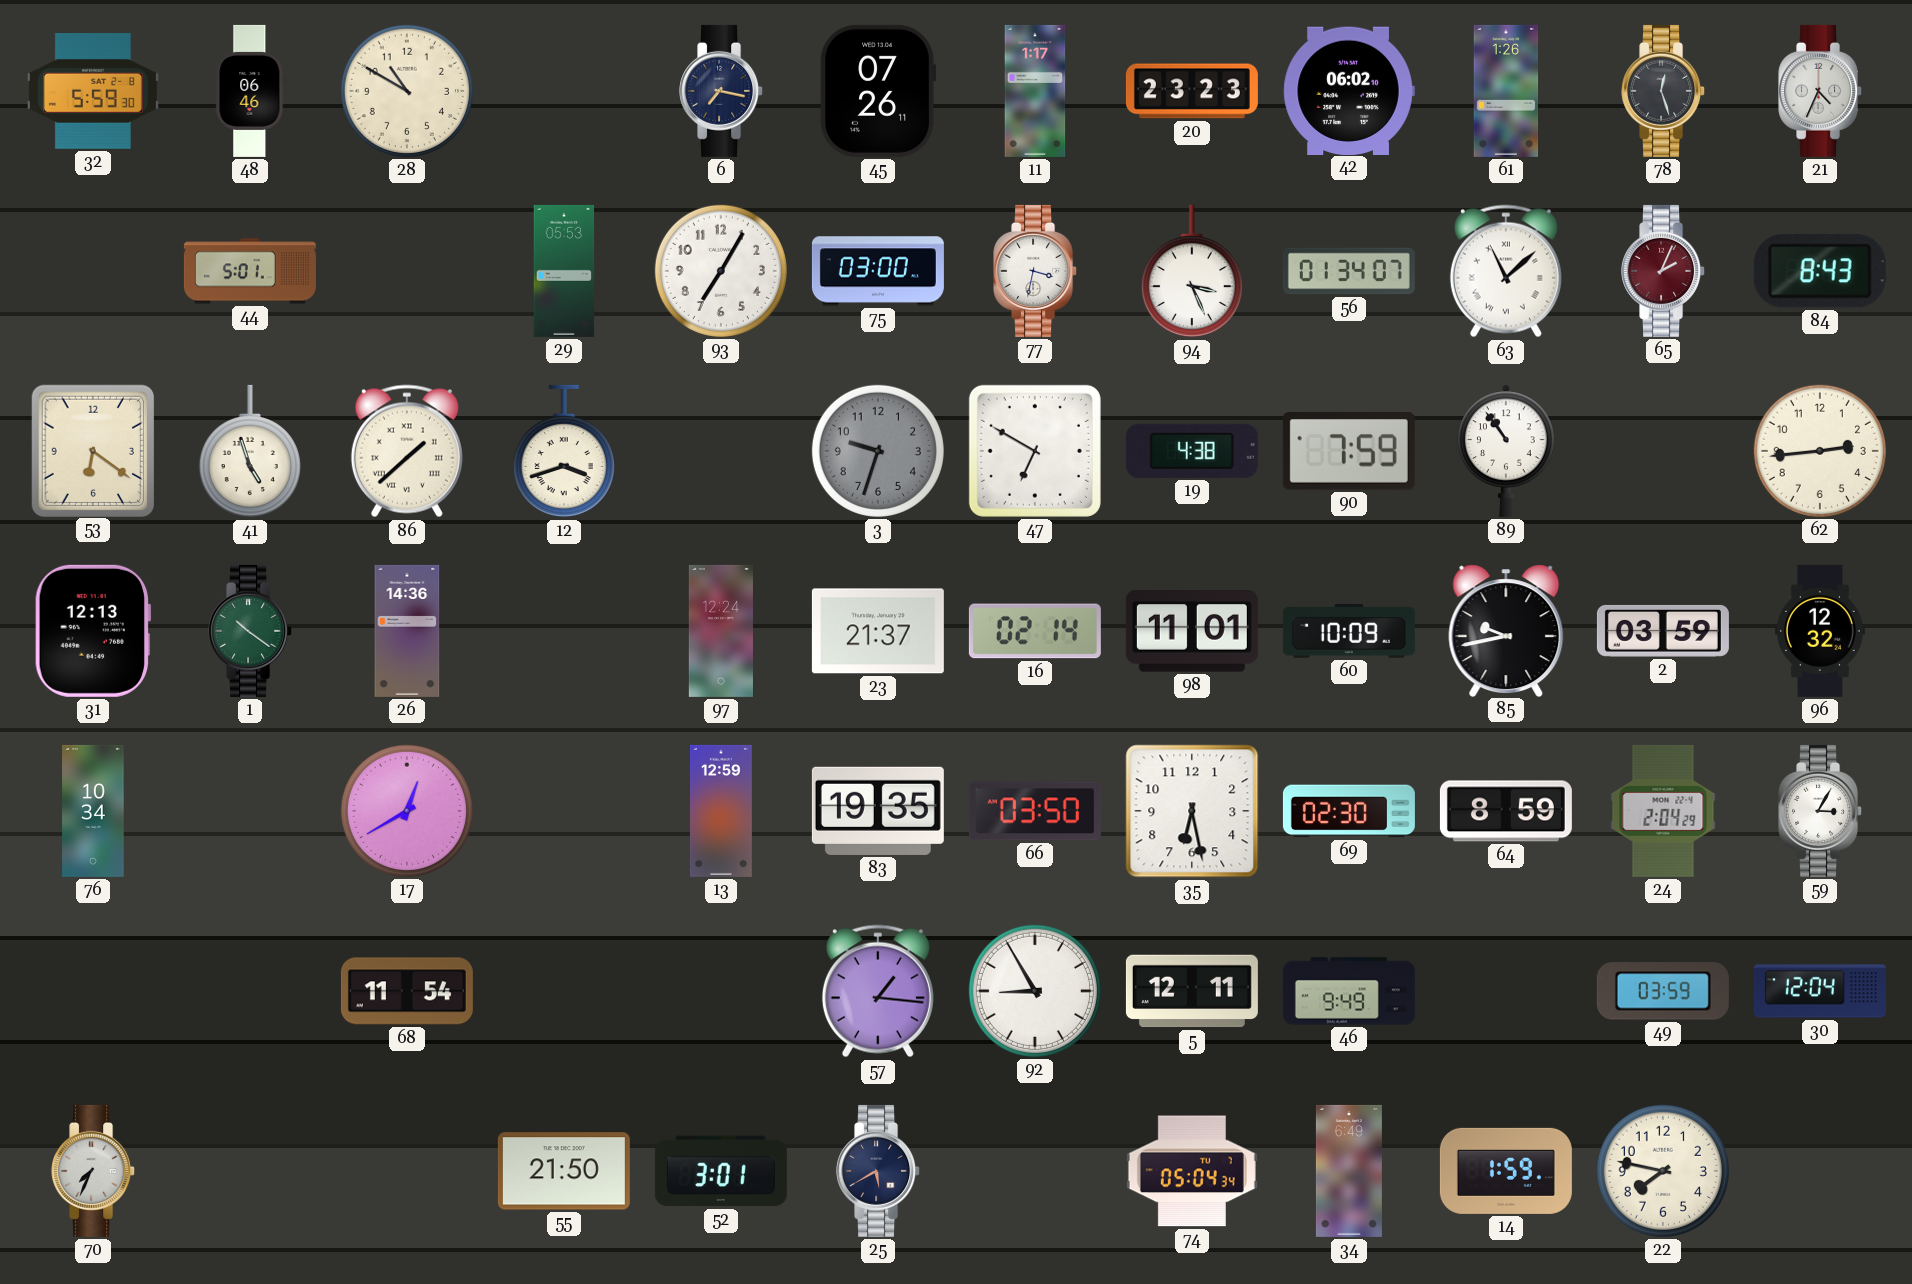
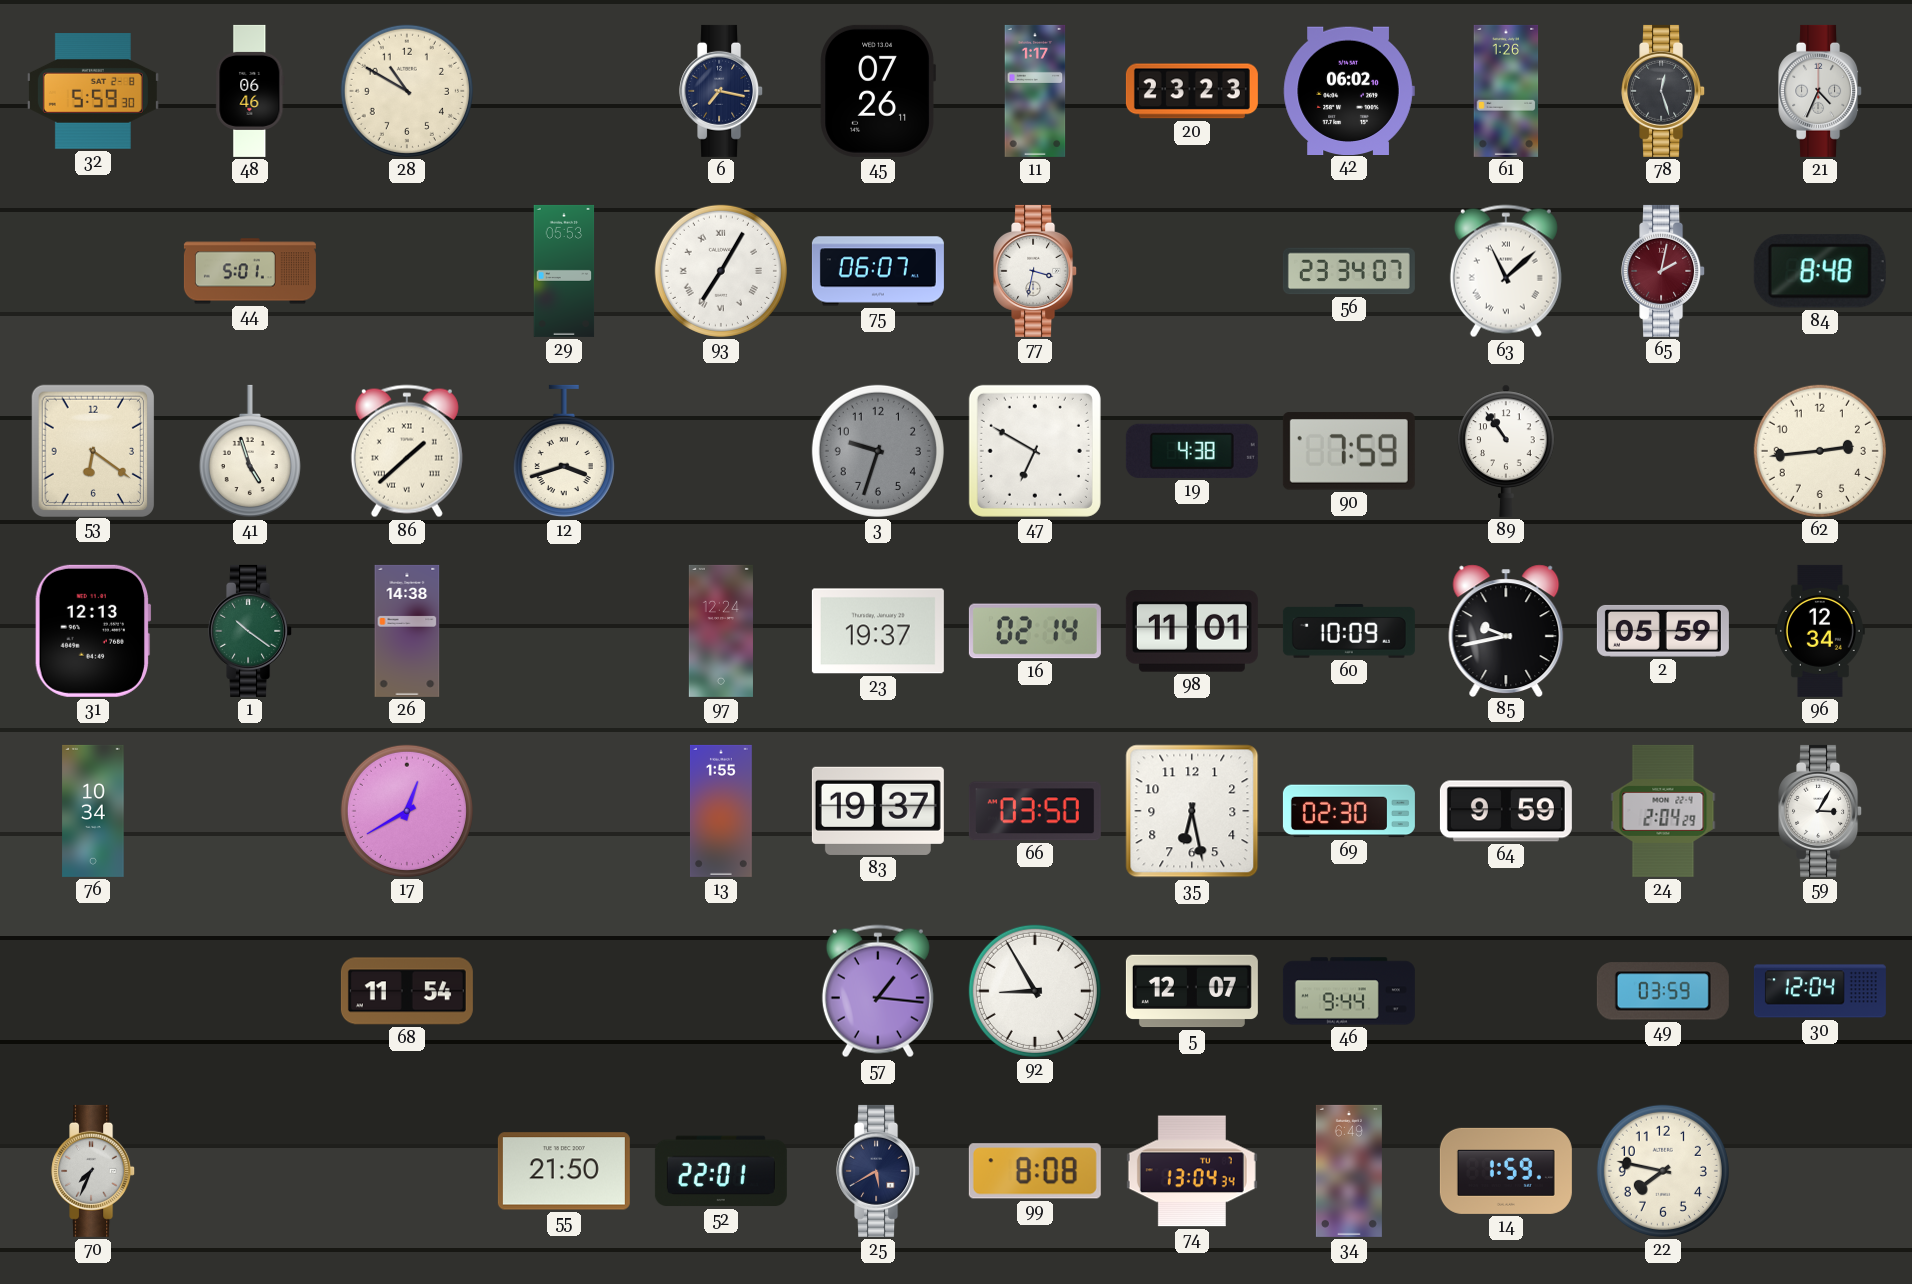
93 numerals: Arabic -> Roman (721, 271)
75: 03:00 -> 06:07 (878, 271)
94: 3:26 -> none (1192, 271)
56: 01:34 -> 23:34 (1349, 271)
65: 2:04 -> 2:02 (1664, 271)
84: 8:43 -> 8:48 (1820, 271)
26: 14:36 -> 14:38 (407, 631)
23: 21:37 -> 19:37 (878, 631)
2: 03:59 -> 05:59 (1663, 631)
96: 12:32 -> 12:34 (1820, 631)
13: 12:59 -> 1:55 (721, 811)
83: 19:35 -> 19:37 (878, 811)
64: 8:59 -> 9:59 (1506, 811)
5: 12:11 -> 12:07 (1192, 991)
46: 9:49 -> 9:44 (1349, 991)
52: 3:01 -> 22:01 (721, 1171)
99: none -> 8:08 (1035, 1171)
74: 05:04 -> 13:04 (1192, 1171)
